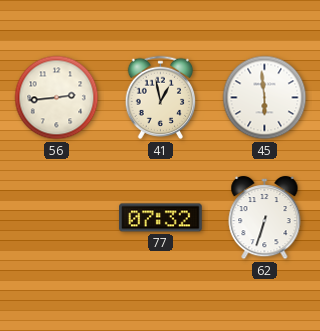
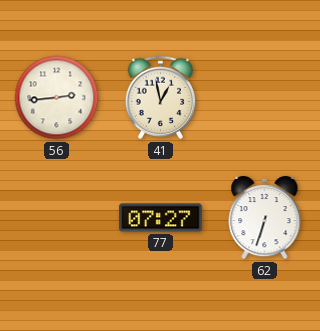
45: 5:59 -> none (265, 98)
77: 07:32 -> 07:27 (161, 218)
